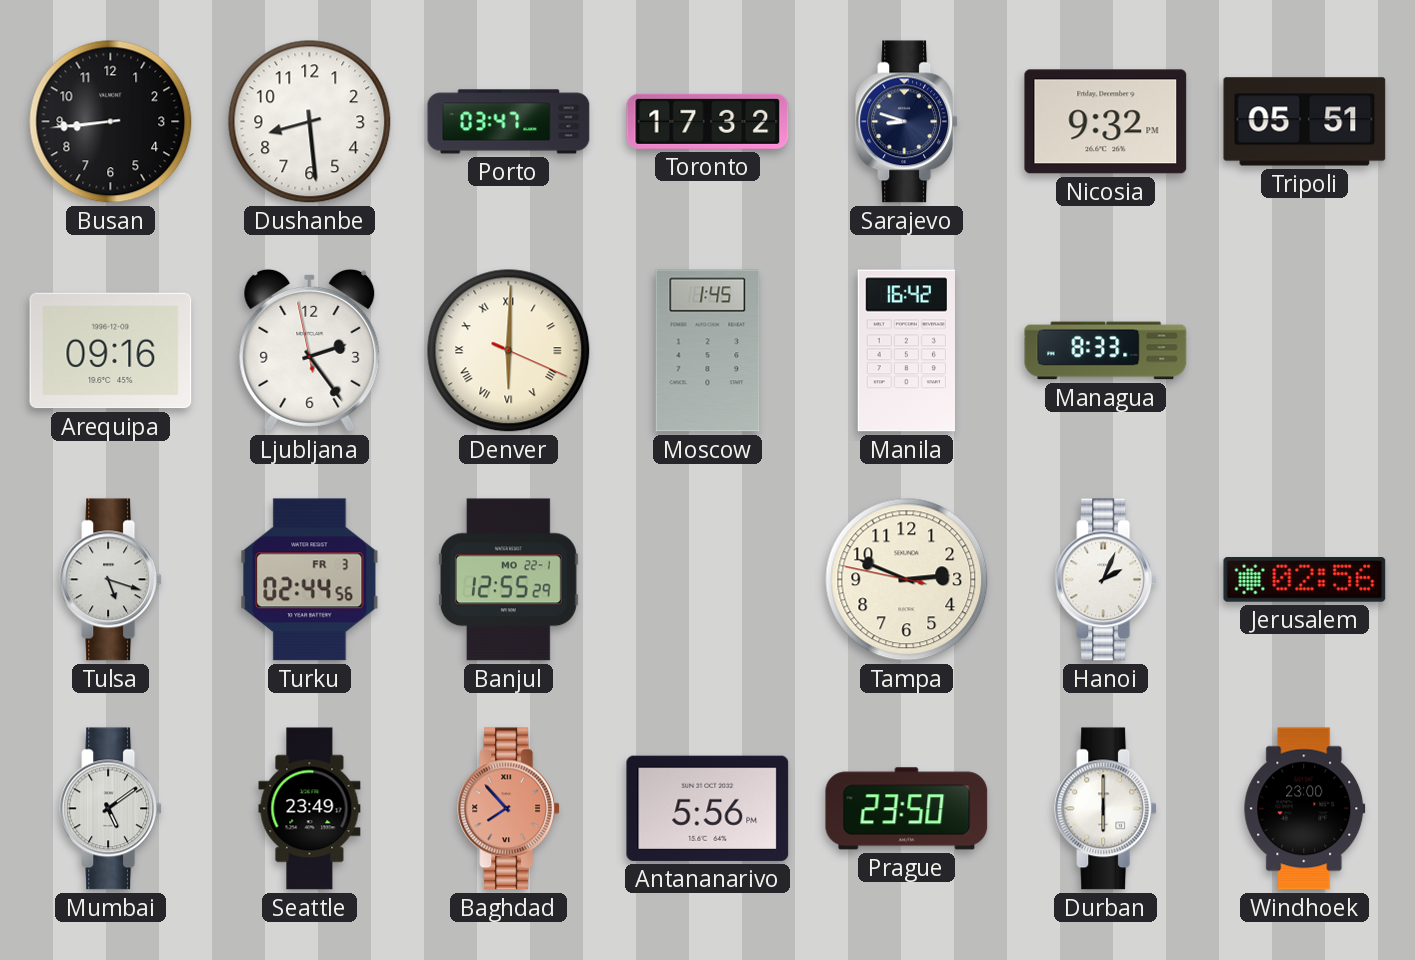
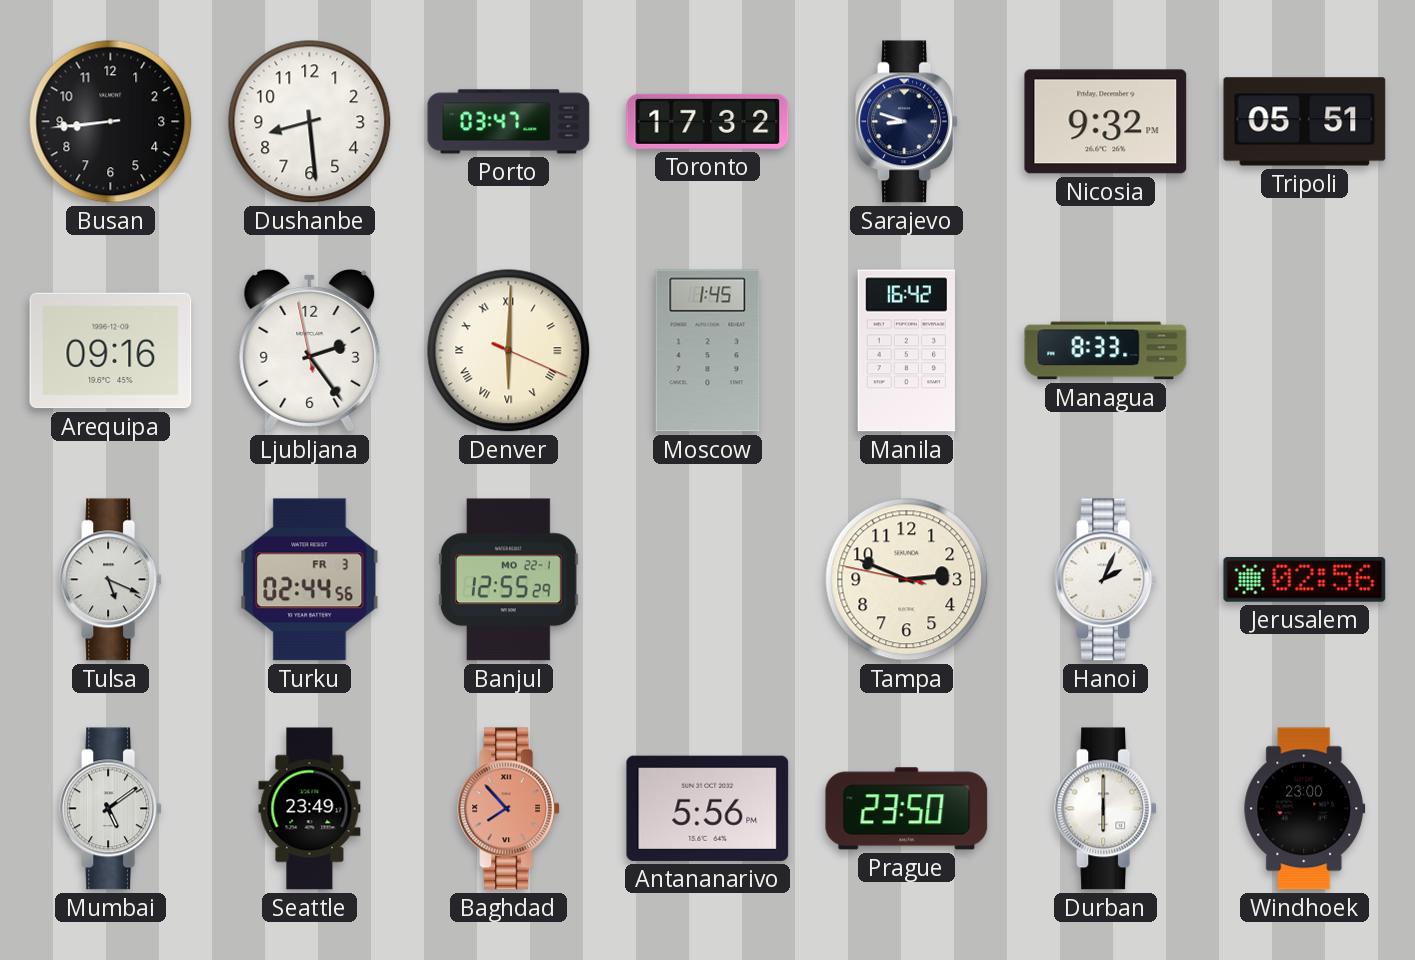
Tulsa: 5:18 -> 5:19 (111, 580)
